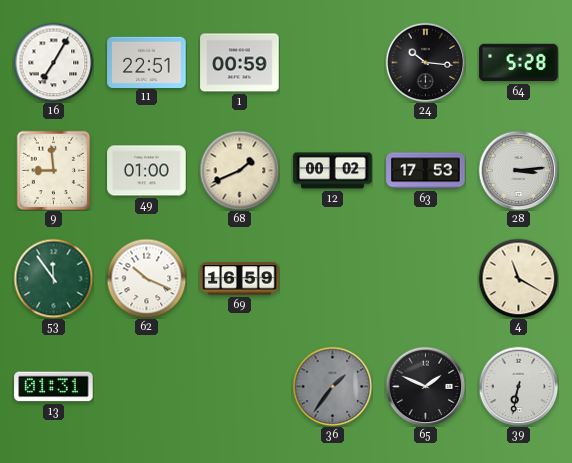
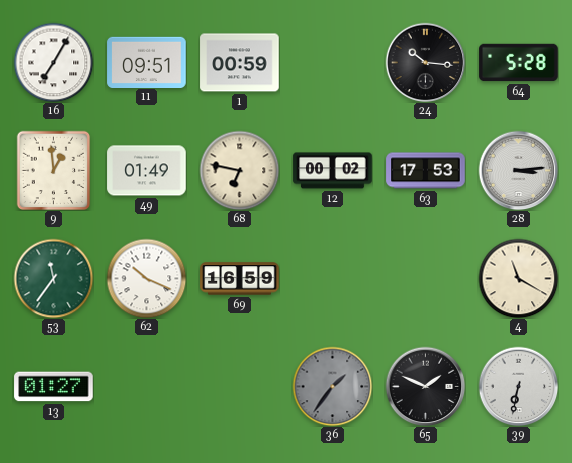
11: 22:51 -> 09:51 (147, 62)
9: 8:59 -> 12:59 (54, 170)
49: 01:00 -> 01:49 (147, 171)
68: 1:41 -> 6:47 (239, 170)
53: 11:54 -> 11:36 (53, 278)
13: 01:31 -> 01:27 (54, 387)
